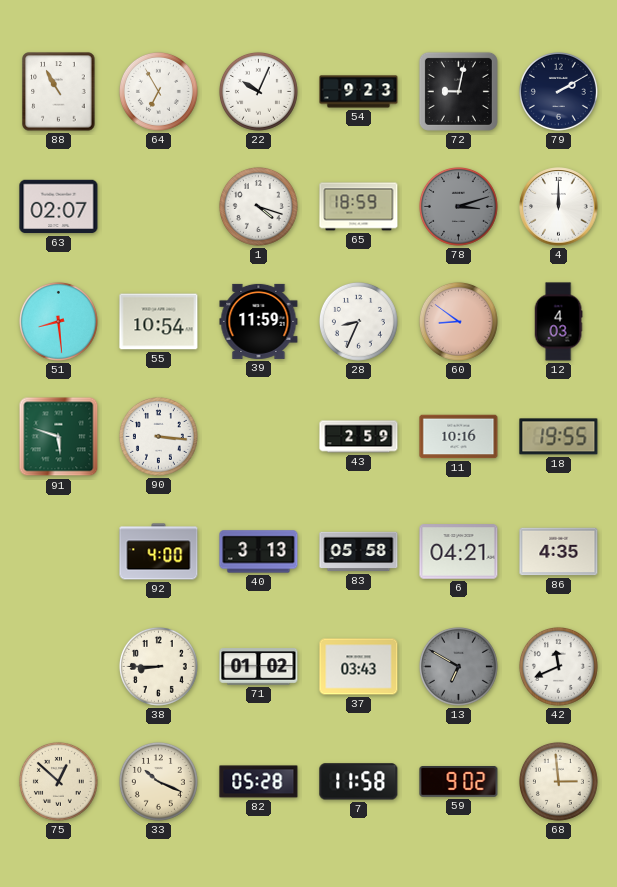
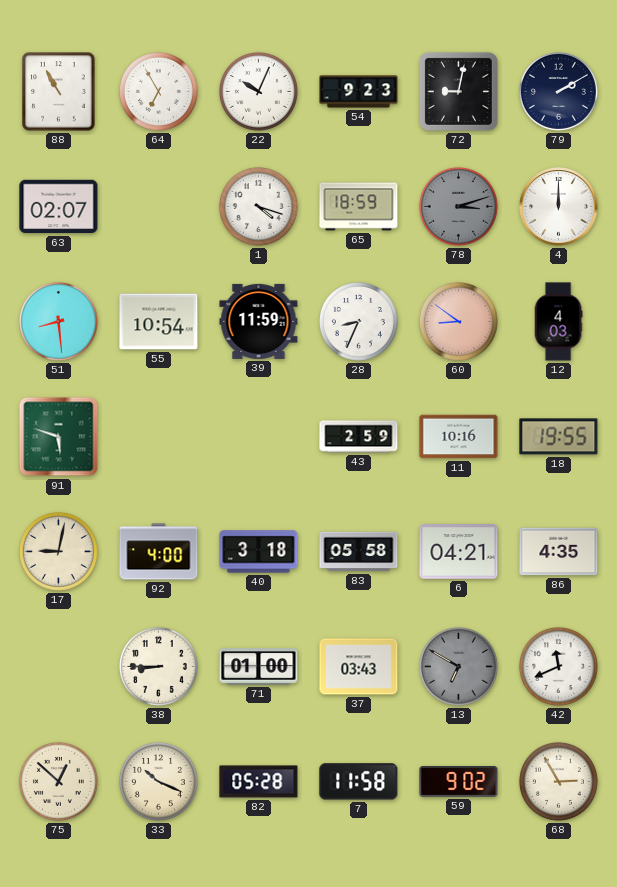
90: 3:16 -> none (158, 436)
17: none -> 9:02 (58, 551)
40: 3:13 -> 3:18 (259, 552)
71: 01:02 -> 01:00 (259, 667)
68: 2:59 -> 2:55 (558, 781)
